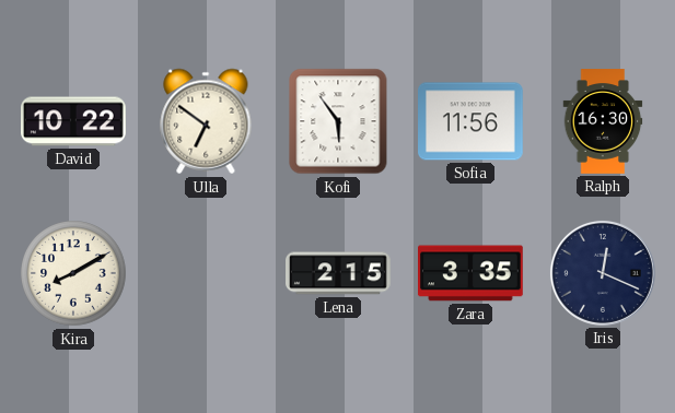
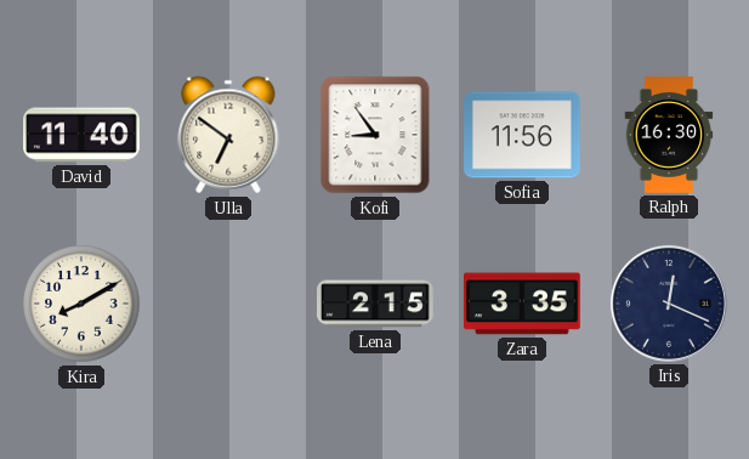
David: 10:22 -> 11:40 (83, 135)
Kofi: 5:54 -> 8:54 (375, 135)
